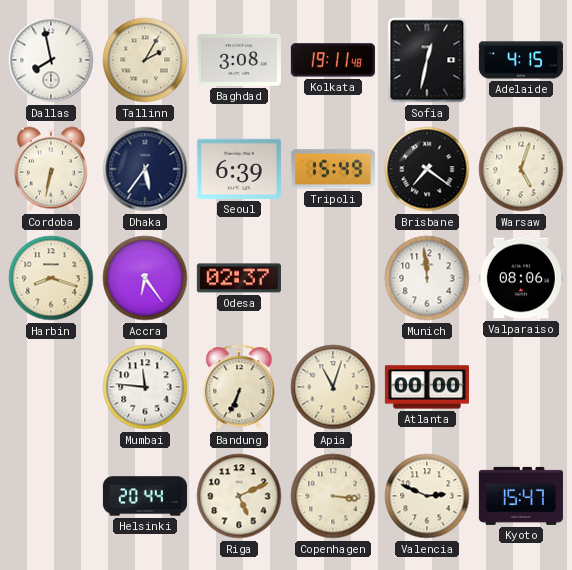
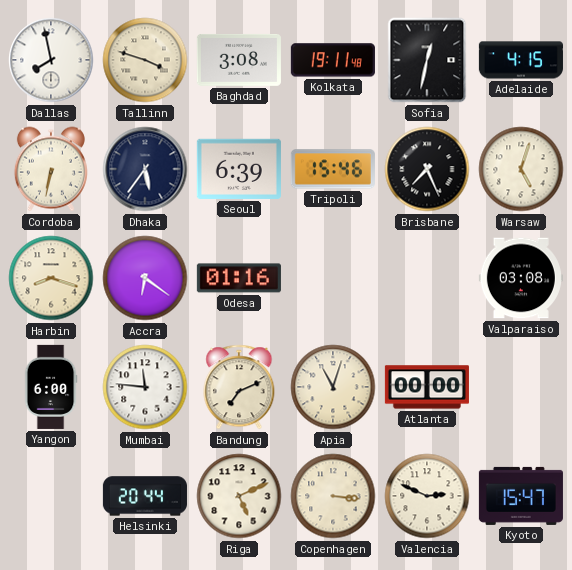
Tallinn: 2:05 -> 3:48 (145, 60)
Tripoli: 15:49 -> 15:46 (333, 169)
Brisbane: 7:21 -> 7:26 (427, 169)
Accra: 6:24 -> 6:21 (145, 278)
Odesa: 02:37 -> 01:16 (239, 278)
Munich: 11:59 -> none (427, 278)
Valparaiso: 08:06 -> 03:08 (521, 278)
Yangon: none -> 6:00 (51, 387)
Bandung: 6:34 -> 7:11 (239, 387)
